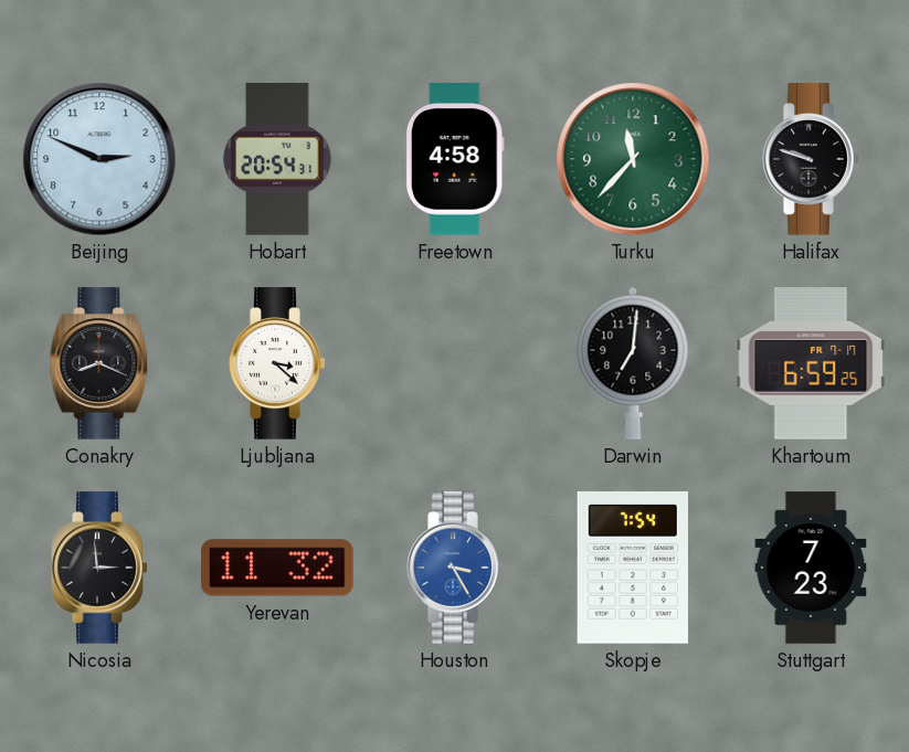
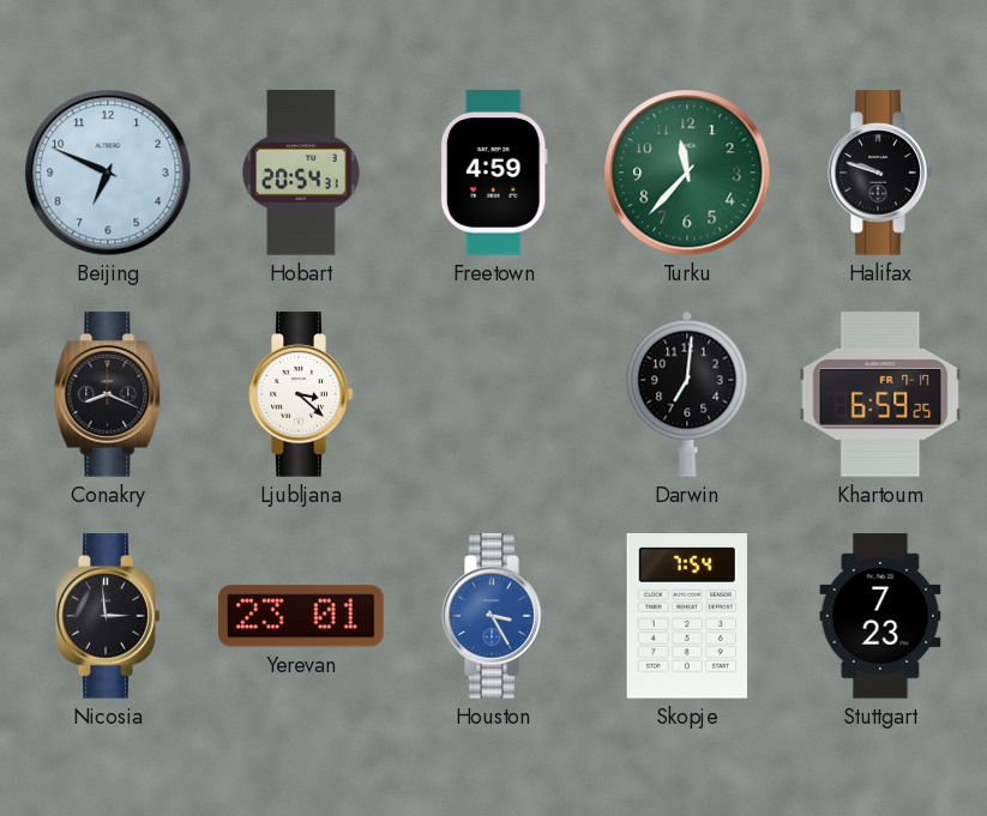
Beijing: 2:49 -> 6:49 (108, 173)
Freetown: 4:58 -> 4:59 (494, 173)
Yerevan: 11:32 -> 23:01 (301, 616)
